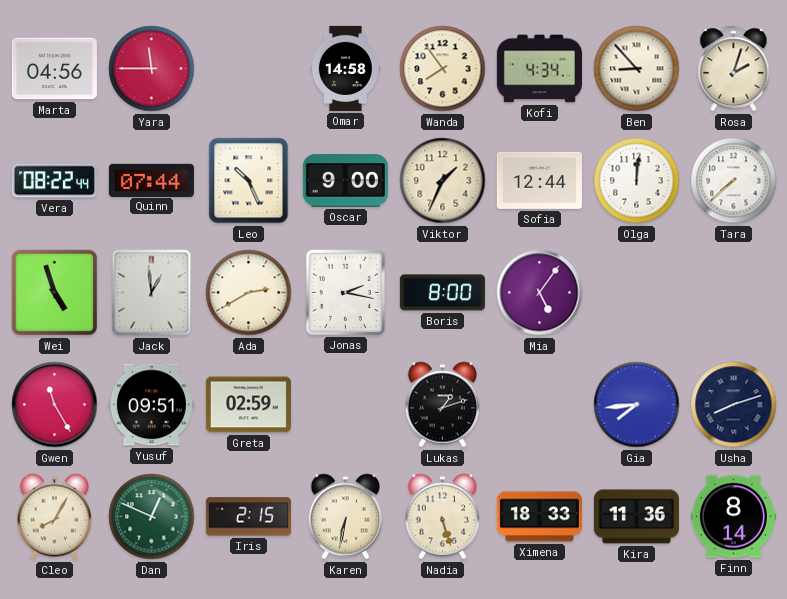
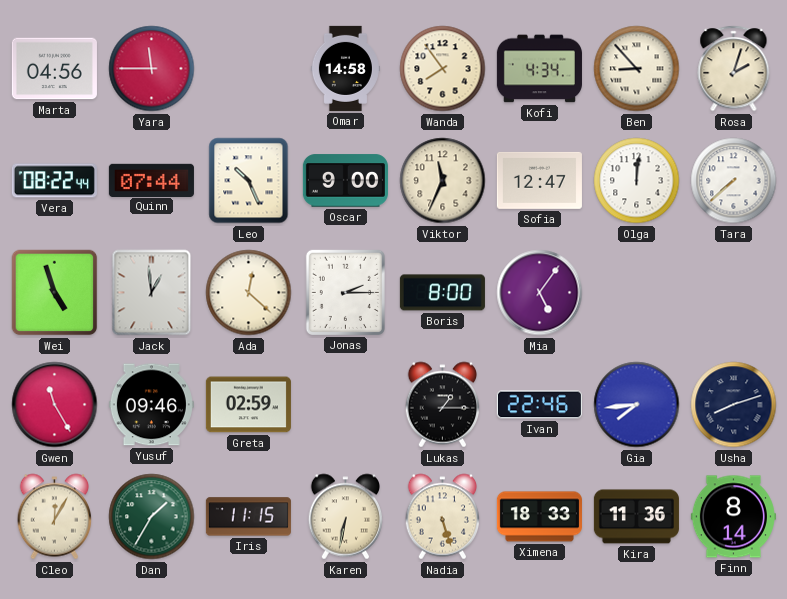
Viktor: 1:34 -> 11:34 (443, 181)
Sofia: 12:44 -> 12:47 (539, 180)
Ada: 2:40 -> 12:22 (249, 293)
Jonas: 2:17 -> 2:15 (345, 292)
Yusuf: 09:51 -> 09:46 (151, 405)
Lukas: 1:12 -> 1:15 (443, 405)
Ivan: none -> 22:46 (539, 405)
Cleo: 8:05 -> 12:05 (55, 517)
Dan: 12:49 -> 1:35 (152, 517)
Iris: 2:15 -> 11:15 (248, 517)
